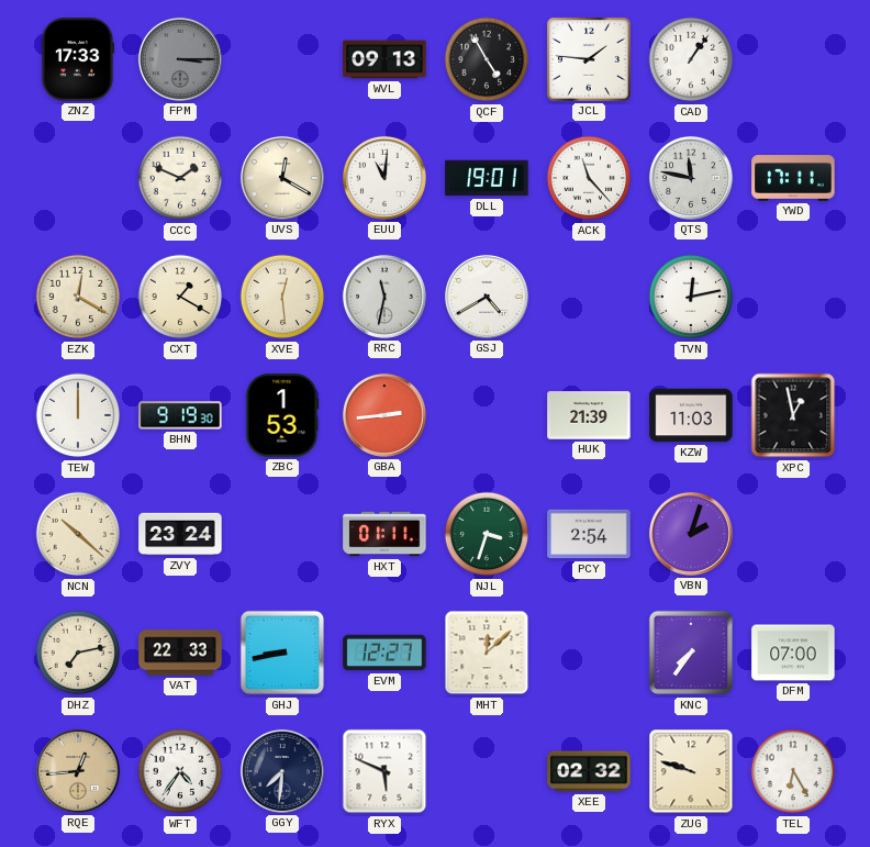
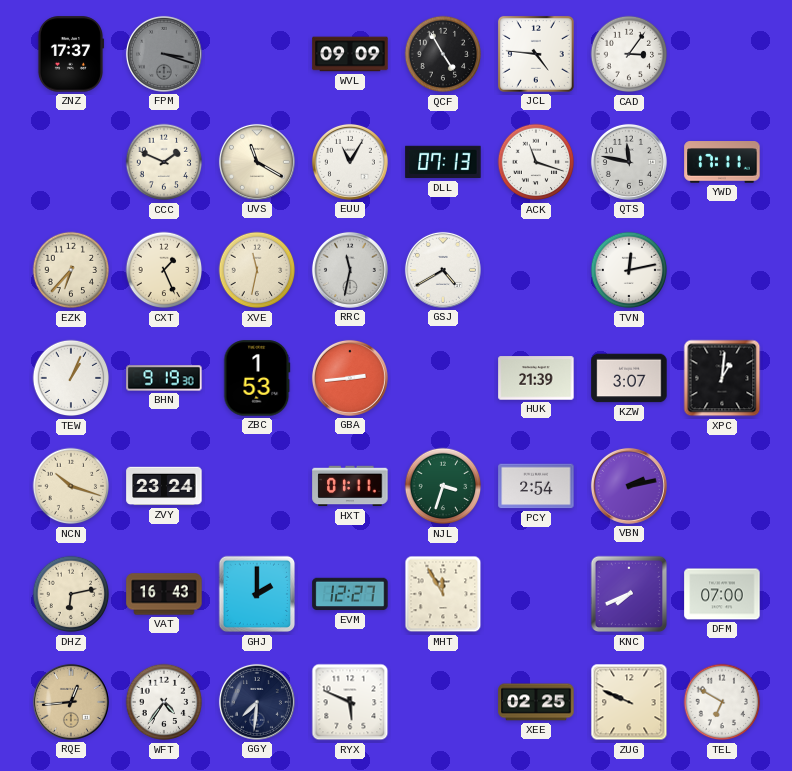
ZNZ: 17:33 -> 17:37 (71, 54)
FPM: 3:15 -> 3:18 (164, 54)
WVL: 09:13 -> 09:09 (350, 54)
JCL: 1:46 -> 4:46 (536, 54)
CAD: 1:06 -> 3:06 (629, 54)
UVS: 12:20 -> 11:20 (257, 162)
EUU: 11:01 -> 11:05 (350, 162)
DLL: 19:01 -> 07:13 (443, 162)
ACK: 11:23 -> 11:18 (536, 162)
EZK: 12:20 -> 6:37 (71, 270)
CXT: 1:20 -> 1:26 (164, 270)
XVE: 12:29 -> 11:32 (257, 270)
TEW: 12:00 -> 1:04 (71, 378)
KZW: 11:03 -> 3:07 (629, 378)
XPC: 12:58 -> 1:01 (722, 378)
NCN: 10:22 -> 10:18 (71, 486)
VBN: 2:03 -> 2:13 (629, 486)
DHZ: 7:13 -> 6:13 (71, 594)
VAT: 22:33 -> 16:43 (164, 594)
GHJ: 8:43 -> 2:00 (257, 594)
MHT: 12:08 -> 11:55 (443, 594)
KNC: 7:36 -> 7:41 (629, 594)
XEE: 02:32 -> 02:25 (536, 702)
ZUG: 9:48 -> 9:49 (629, 702)
TEL: 6:25 -> 6:50 (722, 702)
